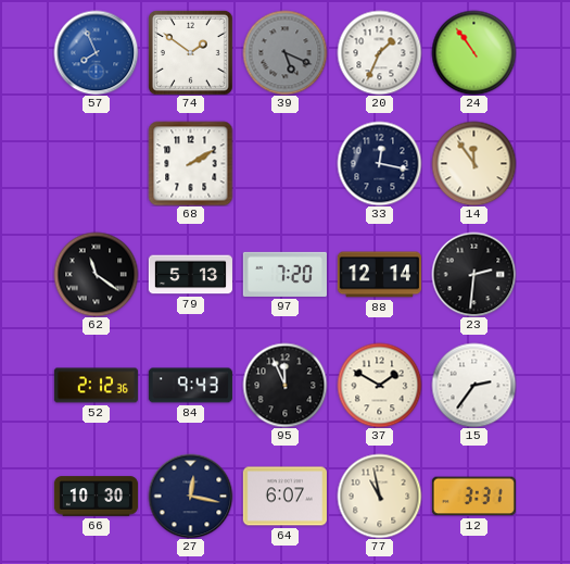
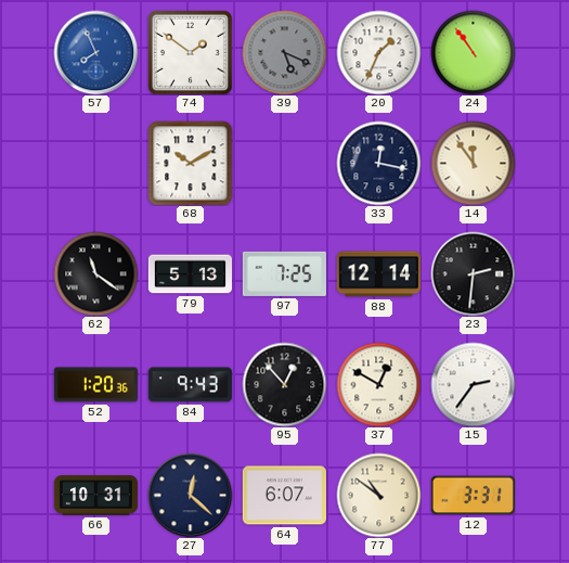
68: 2:10 -> 10:10 (190, 163)
97: 7:20 -> 7:25 (284, 273)
52: 2:12 -> 1:20 (95, 385)
95: 11:56 -> 12:53 (284, 384)
37: 1:50 -> 12:50 (378, 384)
66: 10:30 -> 10:31 (95, 496)
27: 12:17 -> 12:22 (190, 495)
77: 10:58 -> 10:51 (378, 495)
